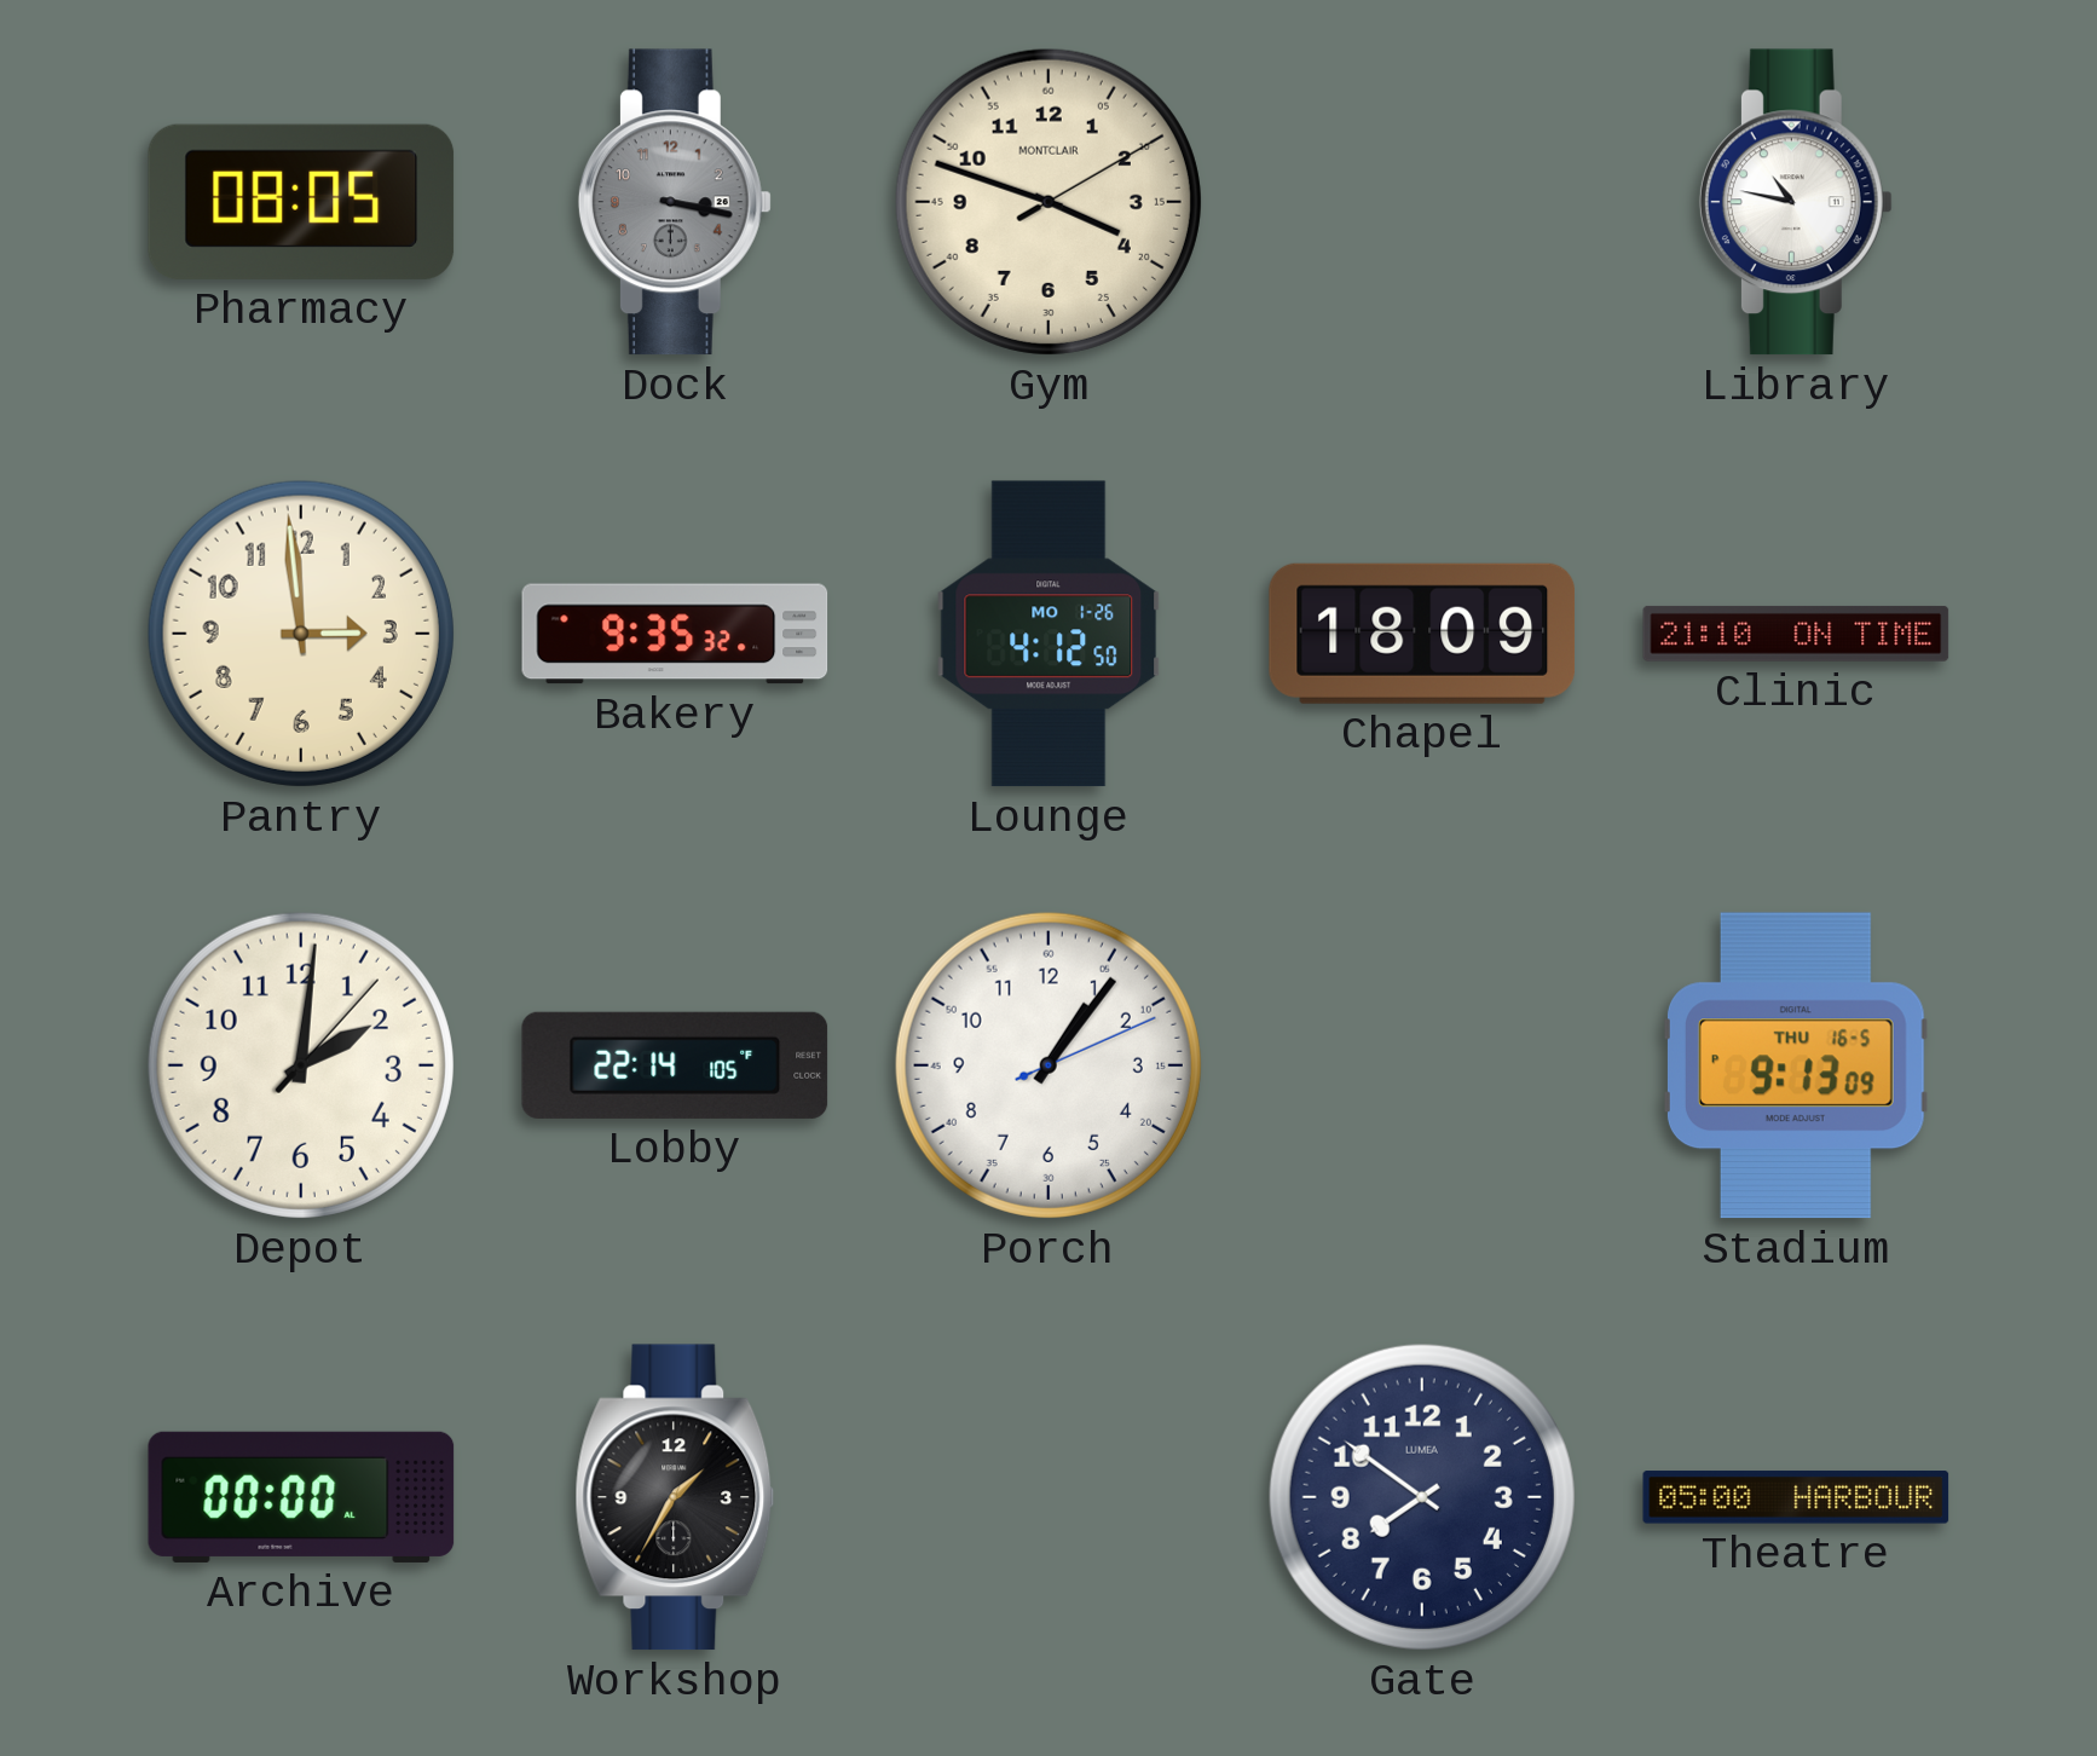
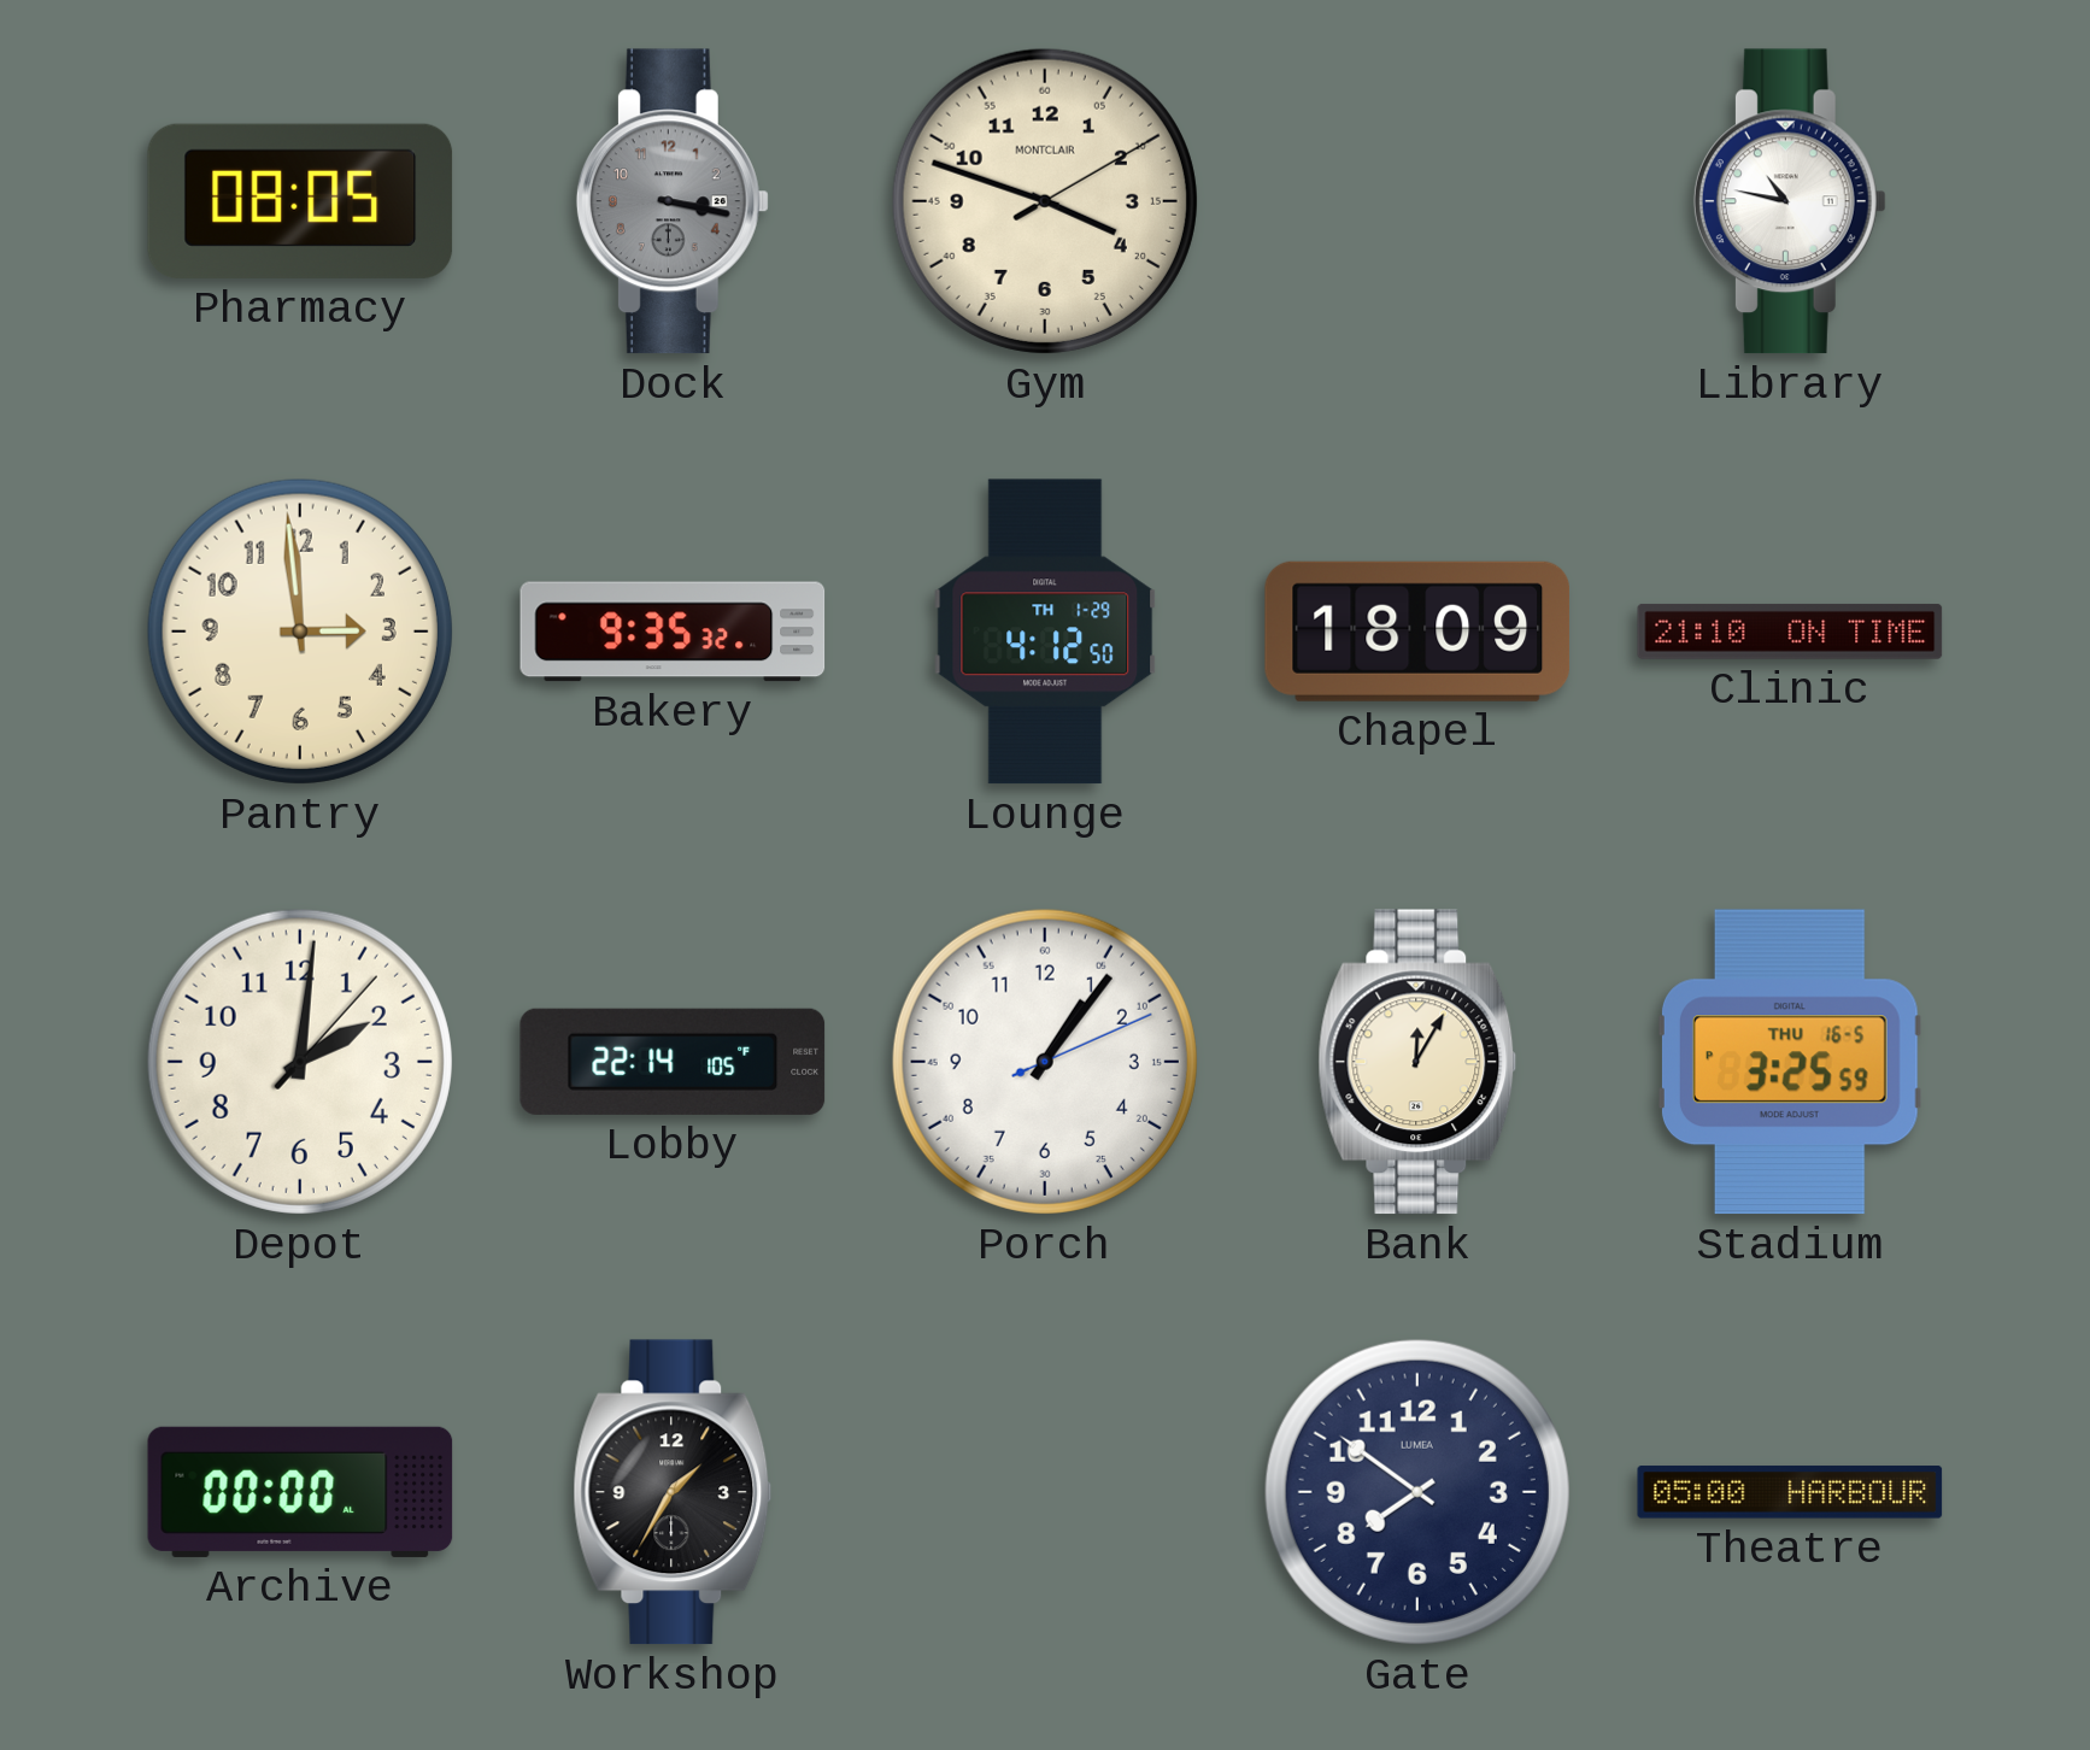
Lounge date: MO 1-26 -> TH 1-29 (1045, 632)
Bank: none -> 12:05 (1417, 1062)
Stadium: 9:13 -> 3:25 (1790, 1062)
